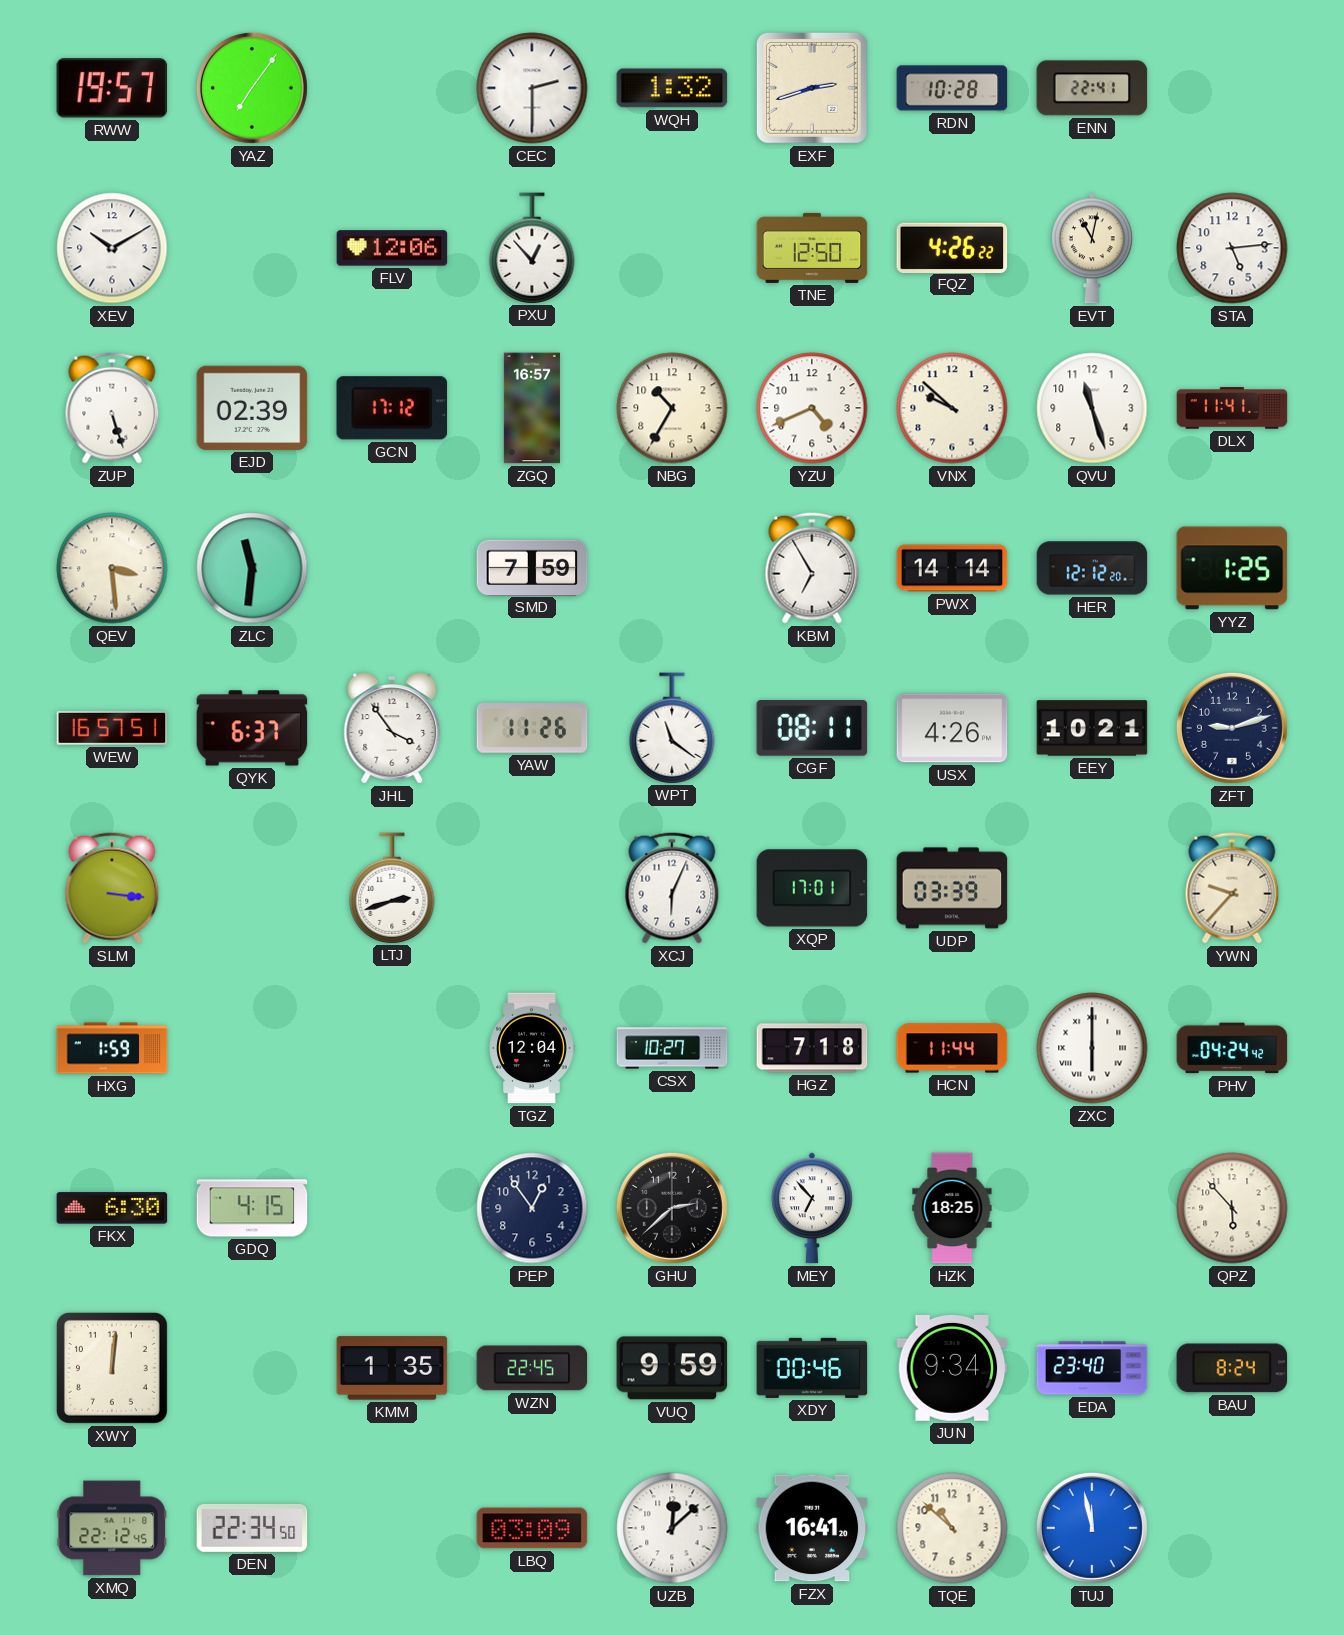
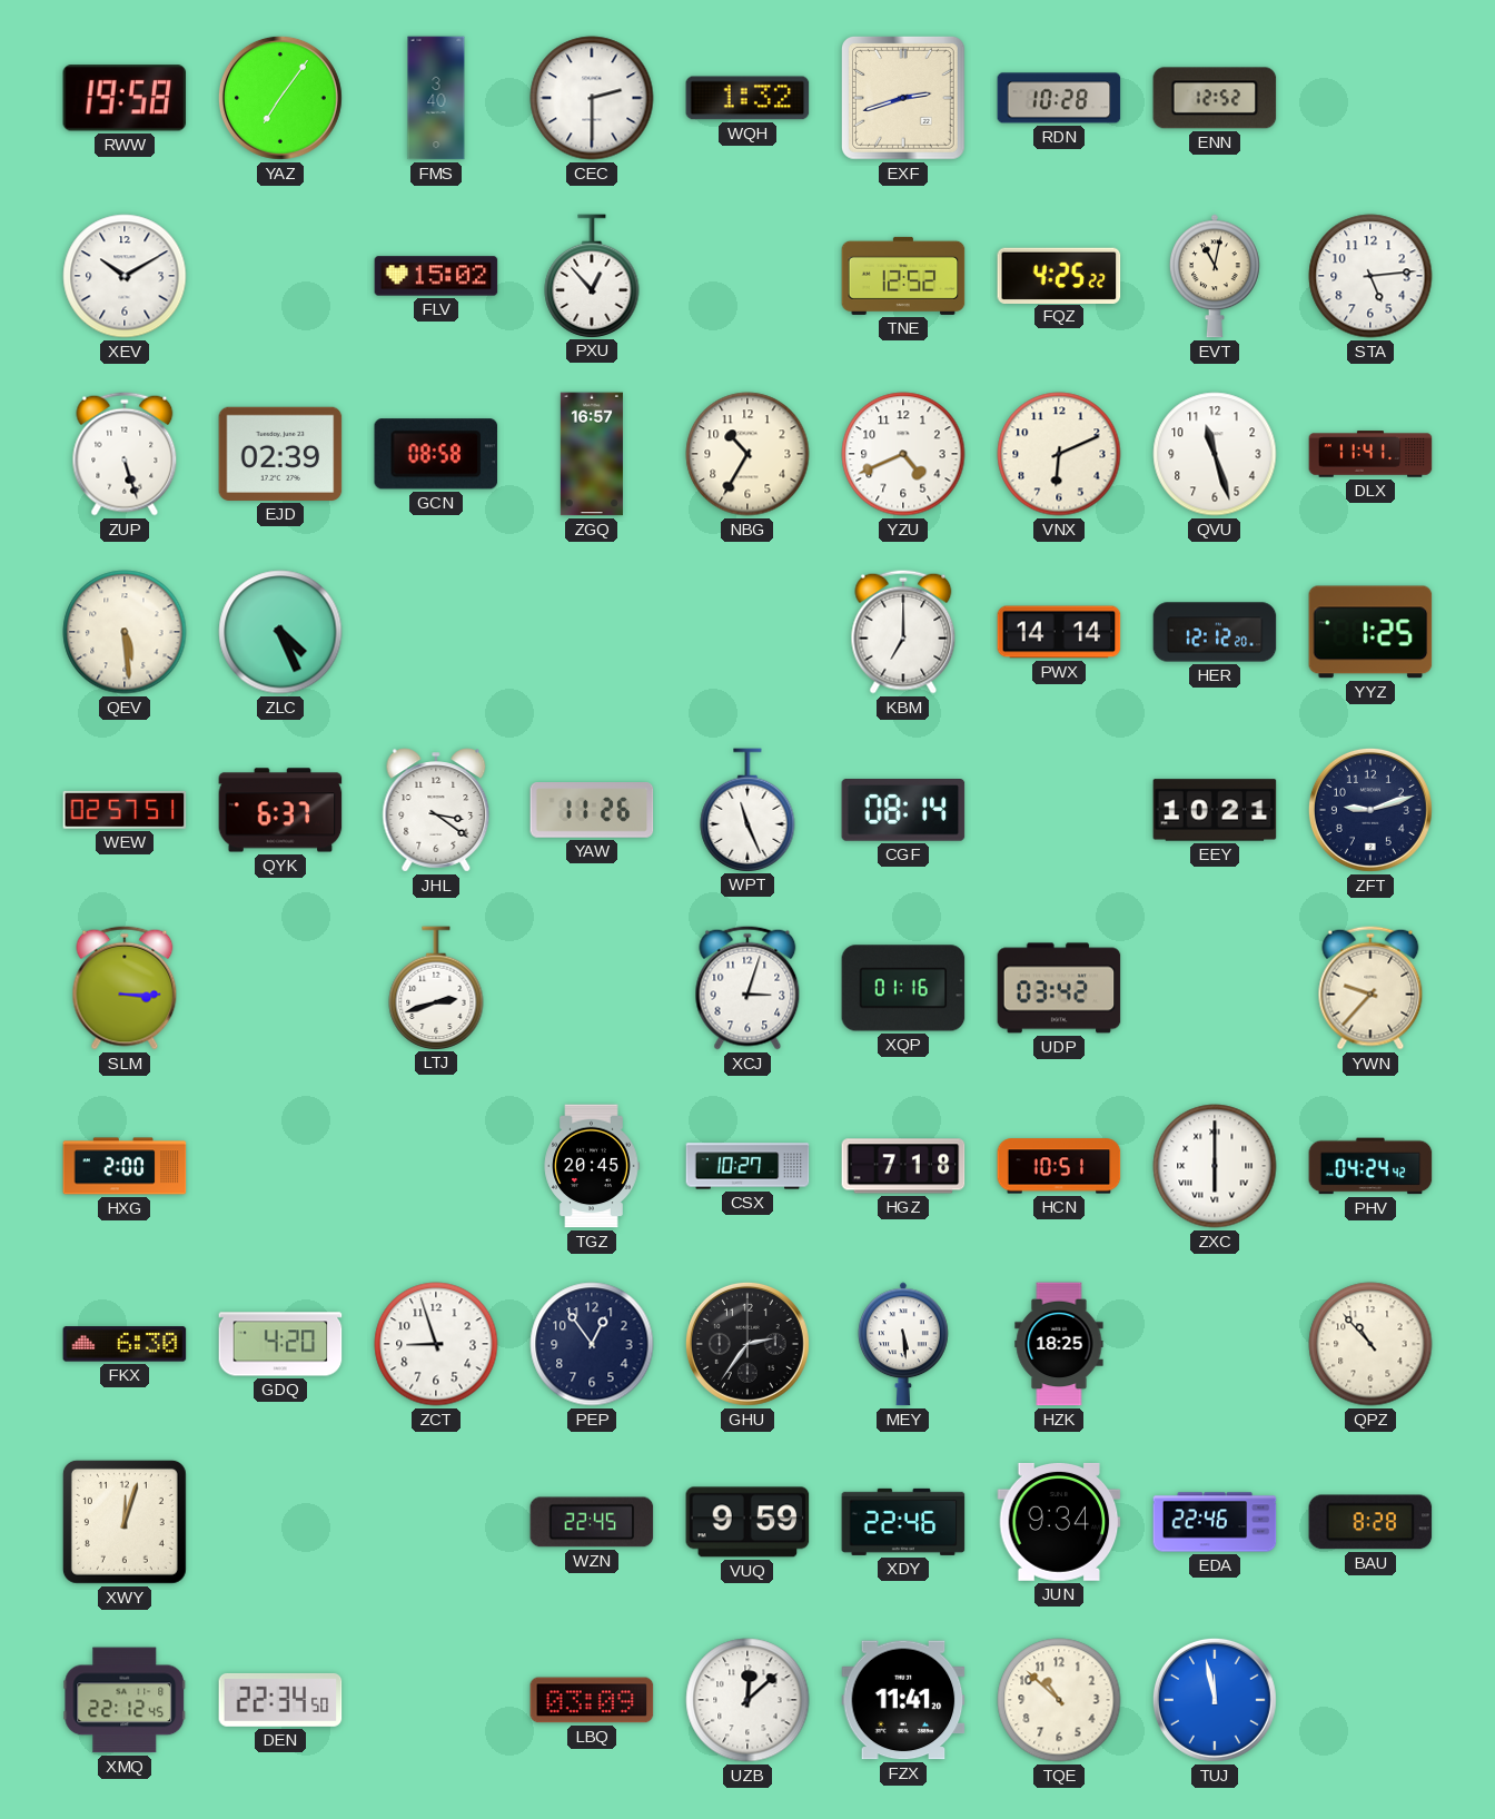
RWW: 19:57 -> 19:58 (125, 98)
FMS: none -> 3:40 (436, 98)
ENN: 22:41 -> 12:52 (1215, 98)
FLV: 12:06 -> 15:02 (436, 276)
TNE: 12:50 -> 12:52 (903, 276)
FQZ: 4:26 -> 4:25 (1059, 275)
GCN: 17:12 -> 08:58 (436, 454)
VNX: 9:52 -> 6:11 (1059, 454)
QEV: 3:29 -> 5:29 (125, 632)
ZLC: 11:31 -> 4:26 (280, 632)
SMD: 7:59 -> none (532, 567)
KBM: 6:55 -> 7:00 (903, 632)
WEW: 16:57 -> 02:57 (125, 810)
JHL: 3:54 -> 3:21 (436, 810)
WPT: 11:21 -> 11:26 (747, 810)
CGF: 08:11 -> 08:14 (903, 811)
USX: 4:26 -> none (952, 728)
SLM: 3:16 -> 3:15 (125, 988)
XCJ: 6:04 -> 3:03 (747, 988)
XQP: 17:01 -> 01:16 (903, 988)
UDP: 03:39 -> 03:42 (1059, 988)
HXG: 1:59 -> 2:00 (125, 1166)
TGZ: 12:04 -> 20:45 (592, 1166)
HCN: 11:44 -> 10:51 (1059, 1166)
GDQ: 4:15 -> 4:20 (280, 1344)
ZCT: none -> 8:57 (436, 1344)
GHU: 2:38 -> 2:36 (747, 1344)
MEY: 6:53 -> 5:29 (903, 1344)
QPZ: 5:53 -> 10:53 (1370, 1344)
XWY: 12:01 -> 12:03 (125, 1522)
KMM: 1:35 -> none (392, 1368)
XDY: 00:46 -> 22:46 (903, 1522)
EDA: 23:40 -> 22:46 (1215, 1522)
BAU: 8:24 -> 8:28 (1370, 1522)
FZX: 16:41 -> 11:41 (903, 1700)
